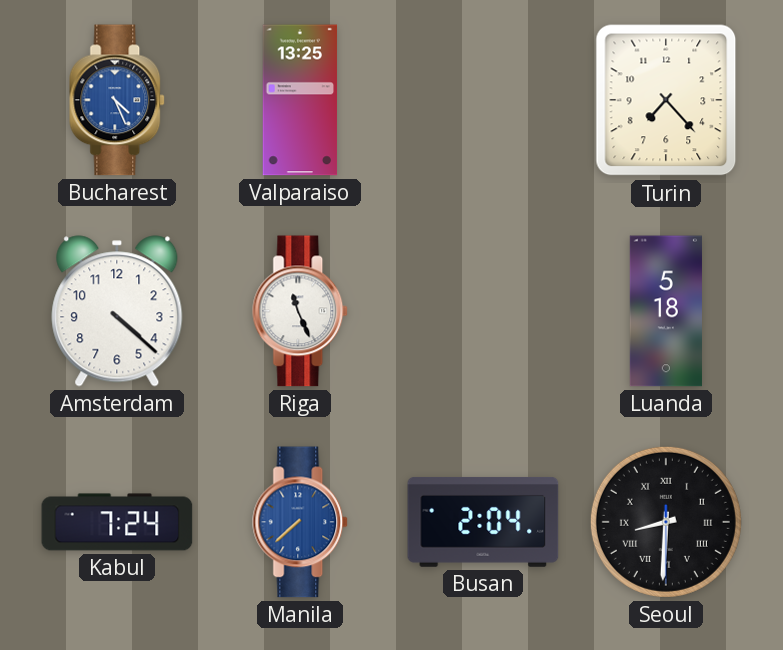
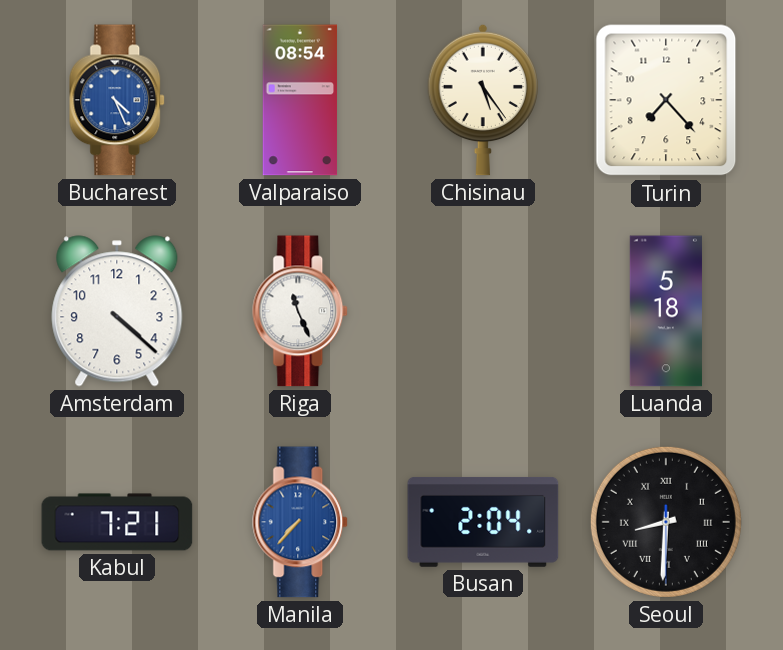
Valparaiso: 13:25 -> 08:54 (300, 100)
Chisinau: none -> 5:24 (482, 100)
Kabul: 7:24 -> 7:21 (117, 522)
Manila: 7:38 -> 7:37 (301, 522)
